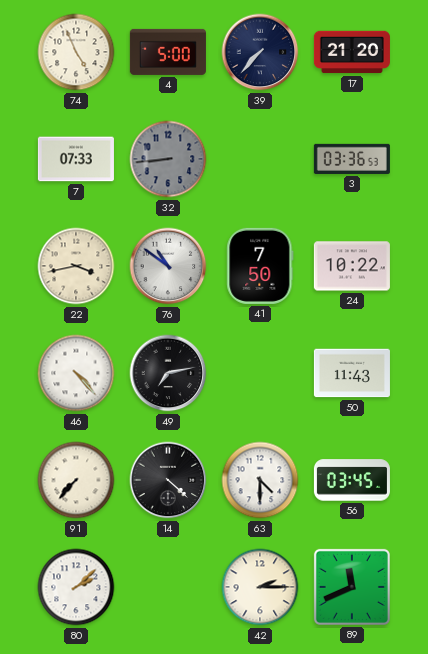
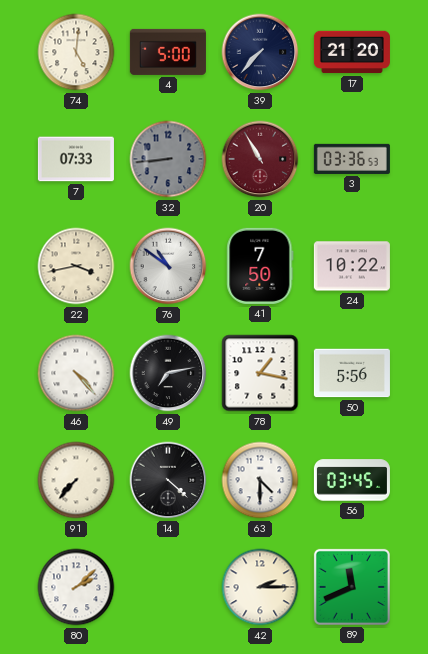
74: 4:56 -> 5:01 (76, 52)
20: none -> 10:55 (260, 159)
78: none -> 1:17 (260, 373)
50: 11:43 -> 5:56 (352, 373)
